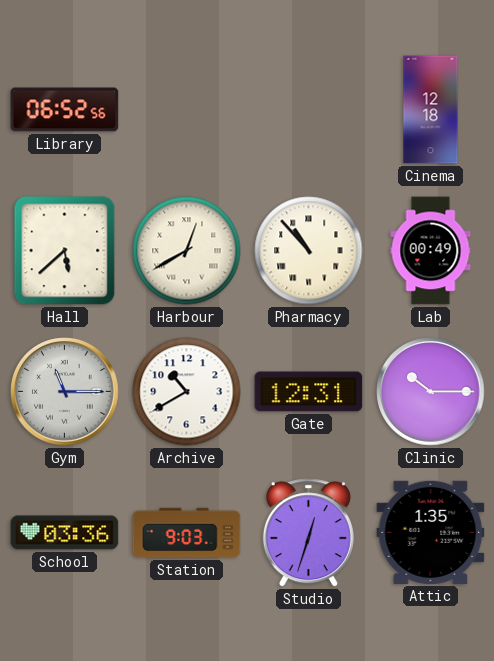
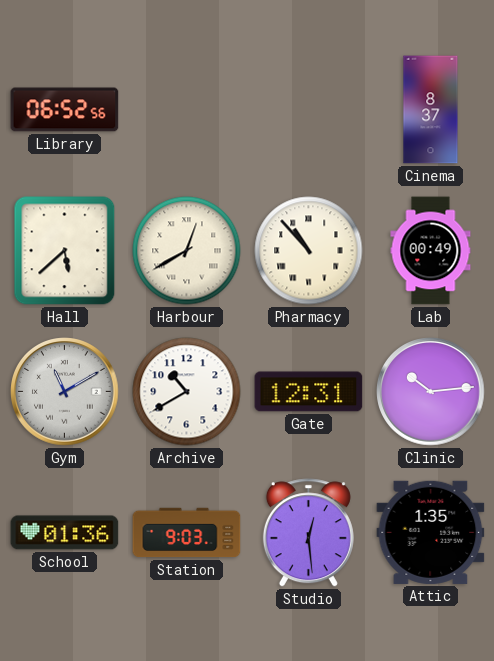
Cinema: 12:18 -> 8:37 (431, 110)
Gym: 11:15 -> 11:10 (65, 392)
Clinic: 10:15 -> 10:14 (431, 392)
School: 03:36 -> 01:36 (65, 533)
Studio: 12:33 -> 12:29 (308, 533)
